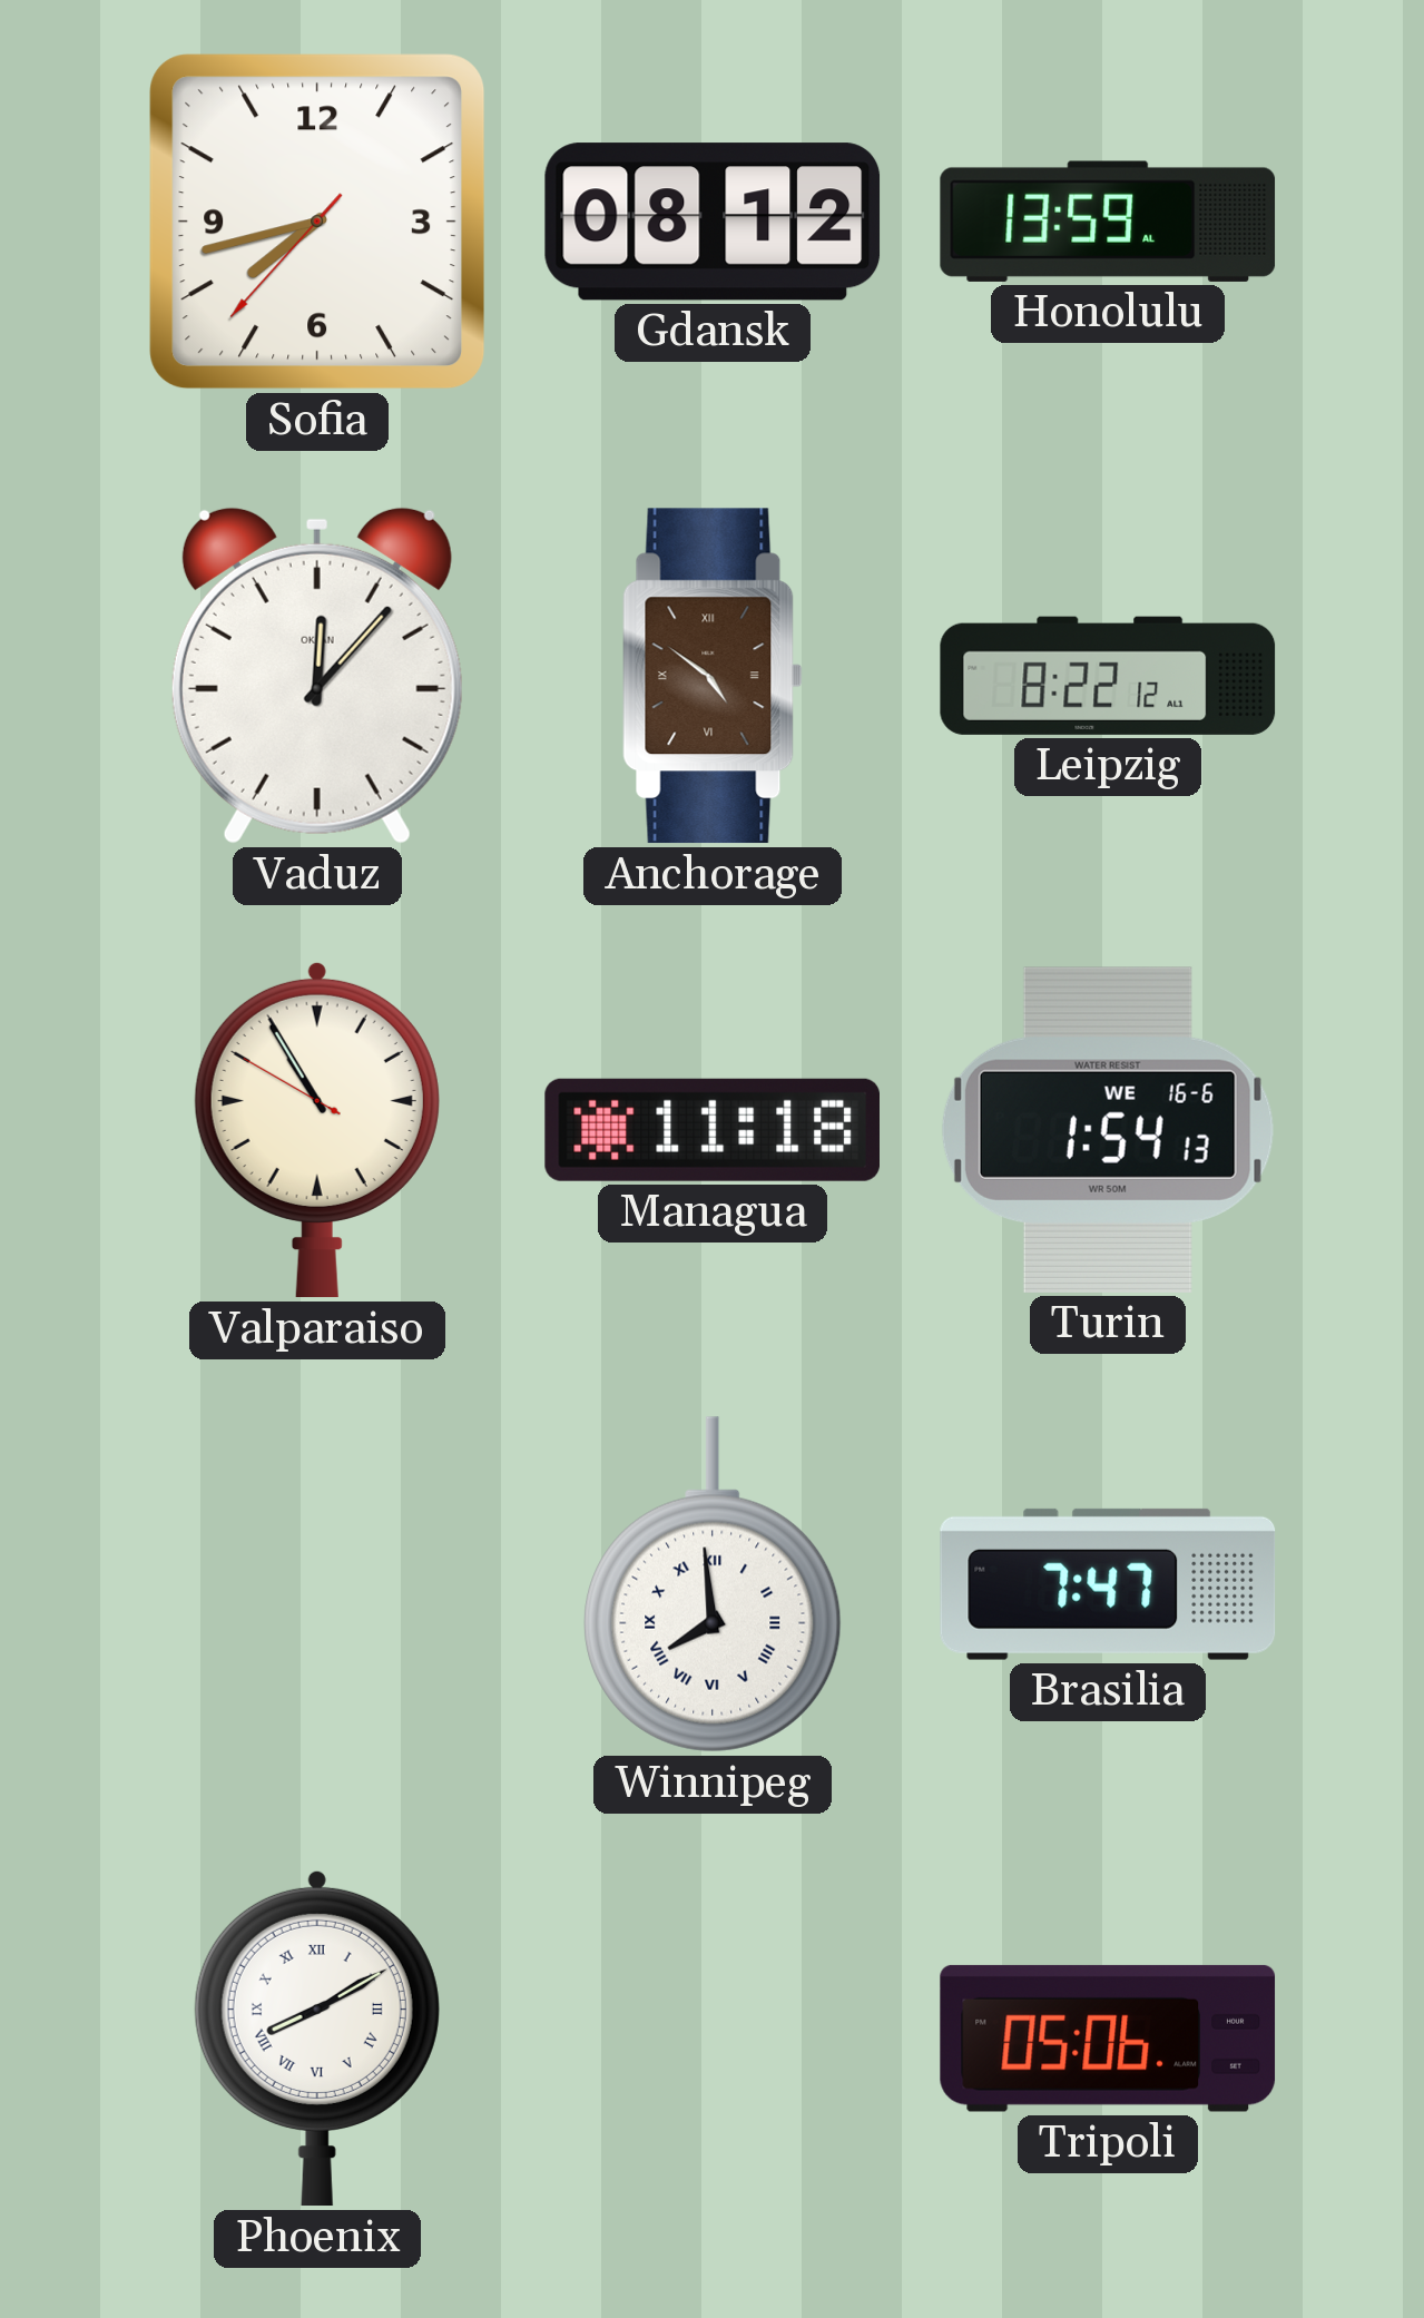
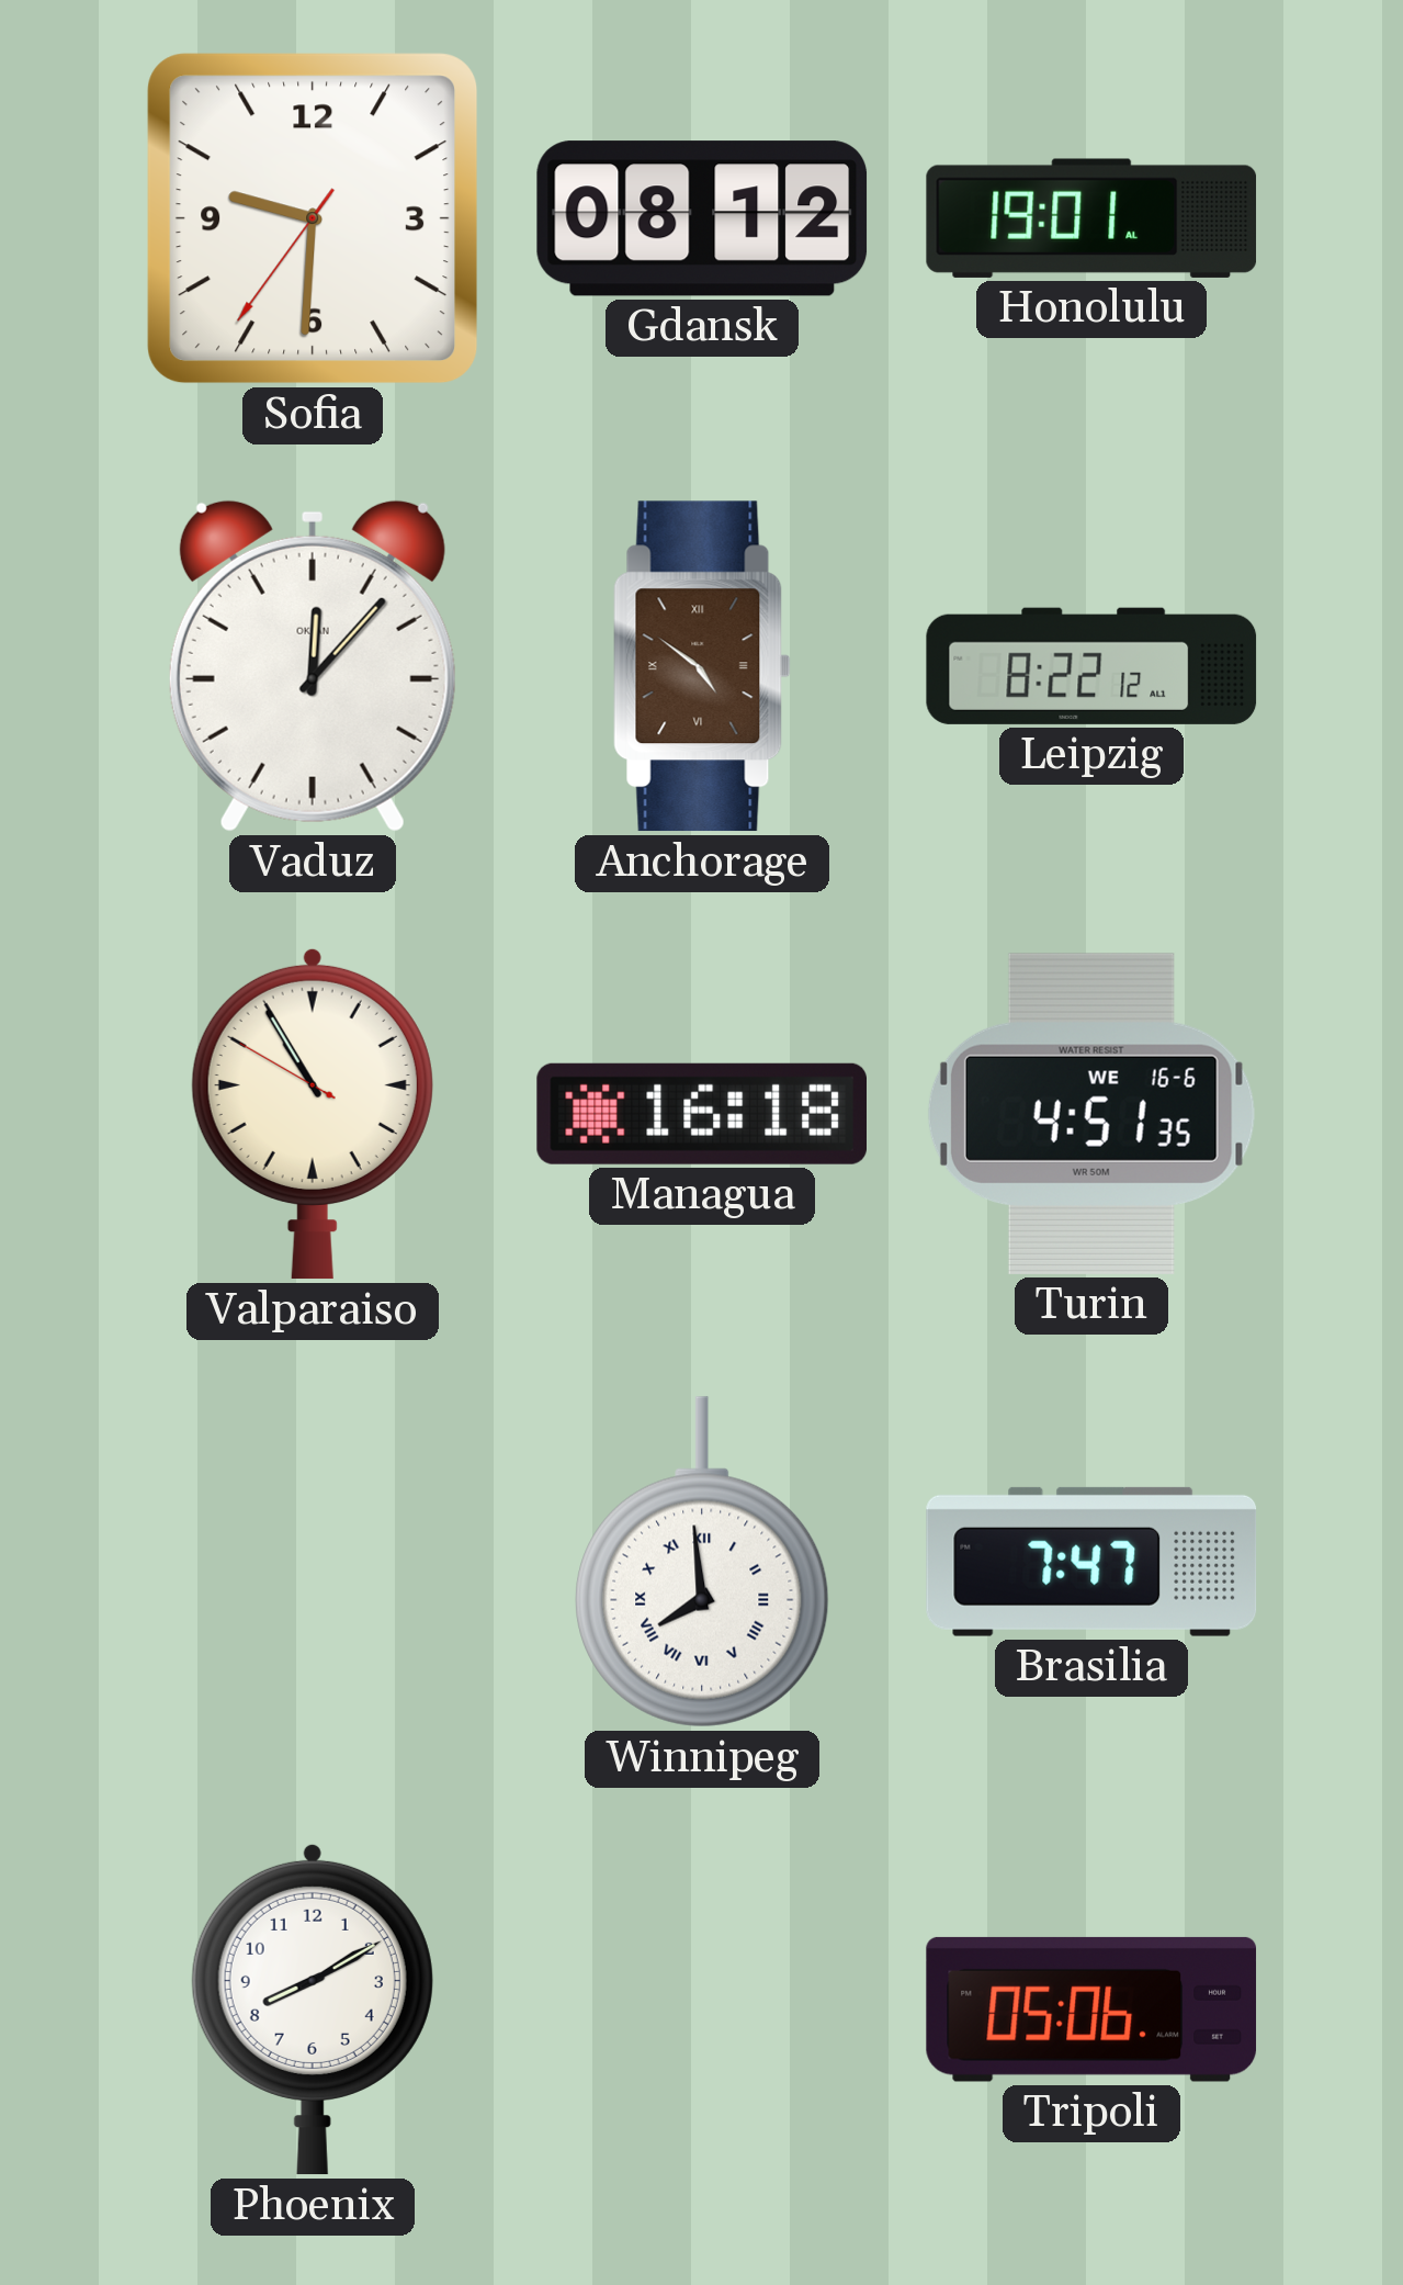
Sofia: 7:42 -> 9:30 (313, 218)
Honolulu: 13:59 -> 19:01 (1091, 218)
Managua: 11:18 -> 16:18 (701, 1114)
Turin: 1:54 -> 4:51 (1091, 1114)
Phoenix numerals: Roman -> Arabic (313, 2010)
